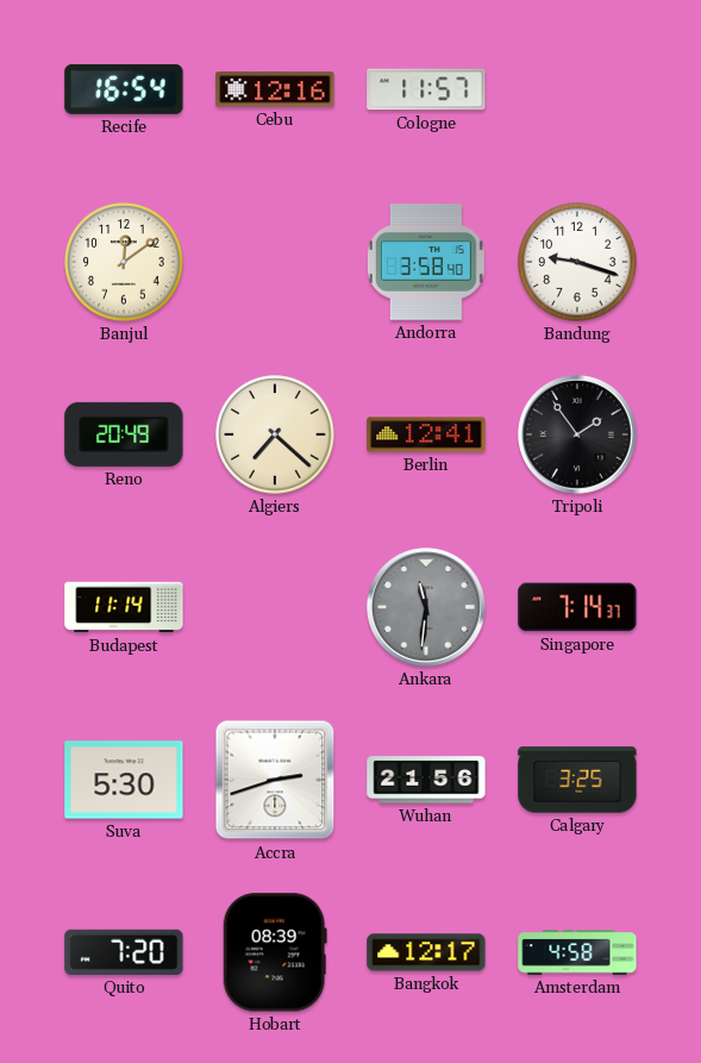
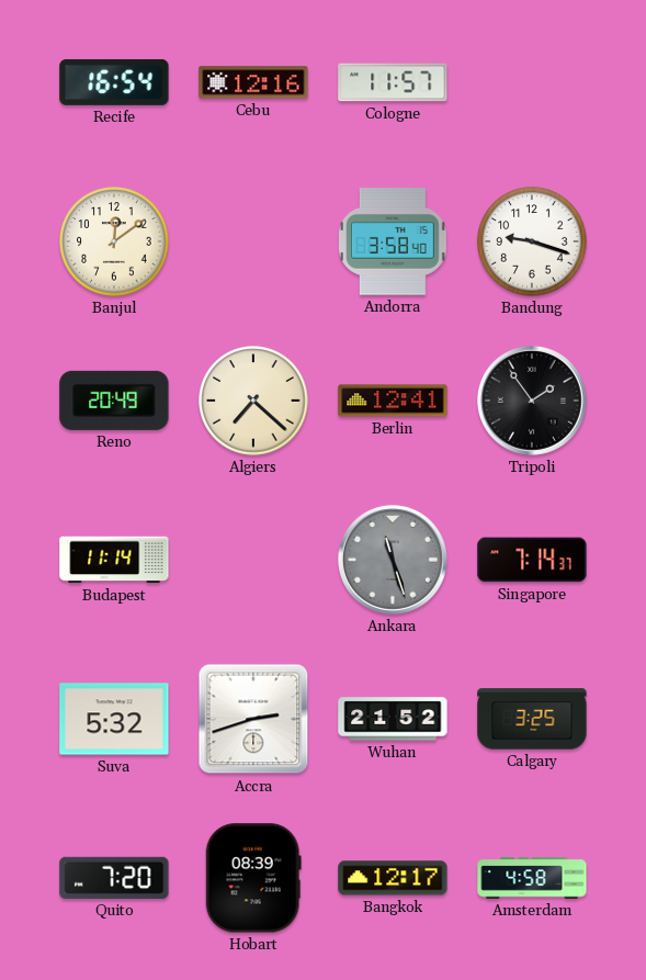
Ankara: 11:31 -> 11:27 (394, 561)
Suva: 5:30 -> 5:32 (114, 719)
Wuhan: 21:56 -> 21:52 (393, 719)
